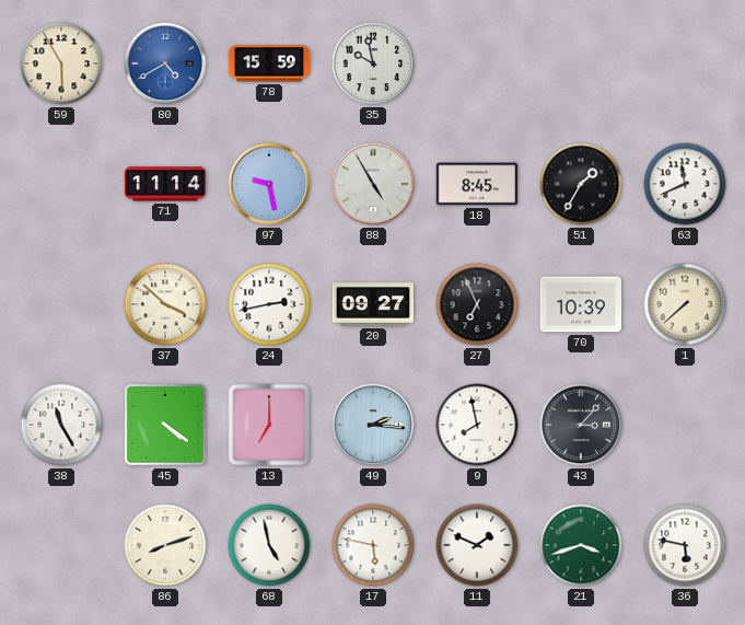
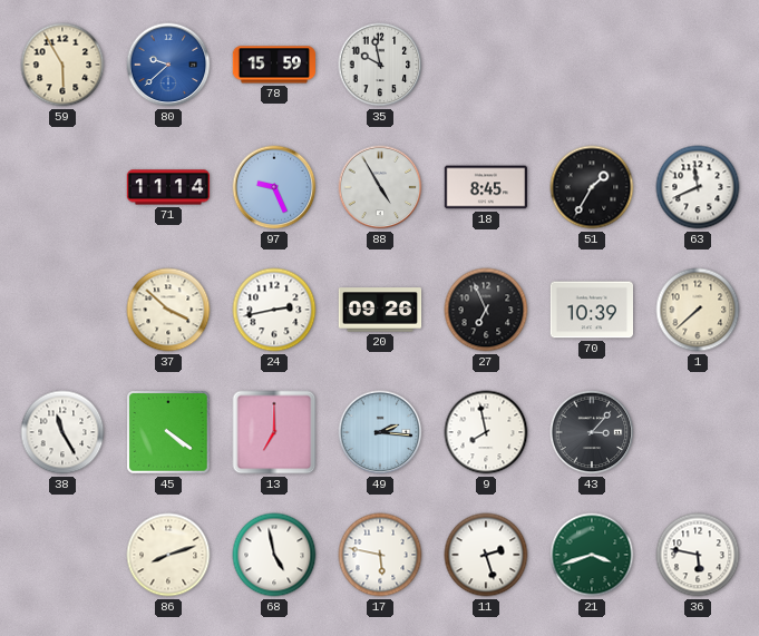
80: 4:40 -> 9:38 (168, 65)
97: 9:28 -> 9:26 (274, 187)
20: 09:27 -> 09:26 (380, 310)
11: 1:49 -> 2:27 (486, 555)
